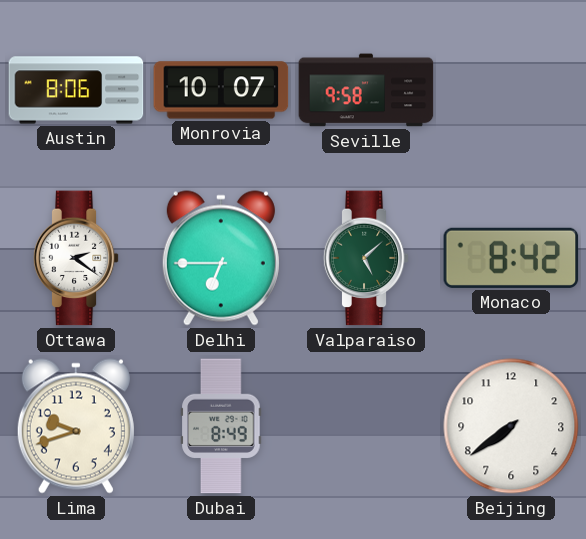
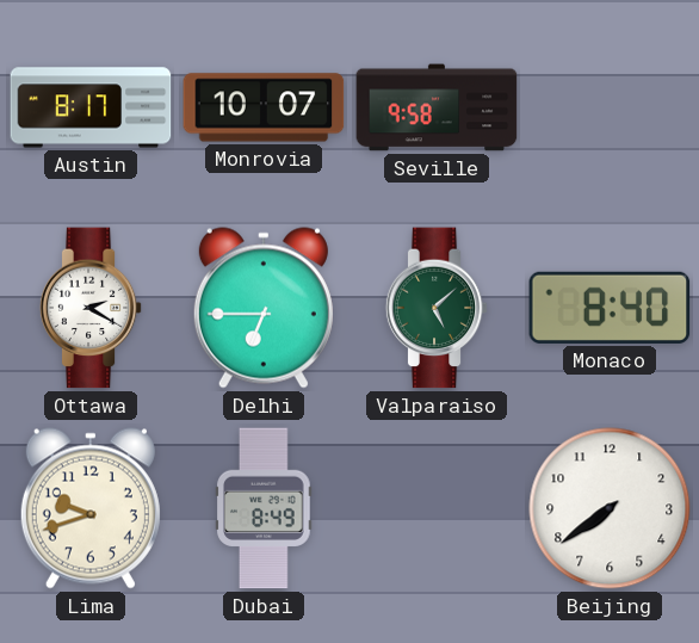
Austin: 8:06 -> 8:17 (91, 107)
Ottawa: 2:21 -> 2:20 (91, 308)
Monaco: 8:42 -> 8:40 (610, 308)
